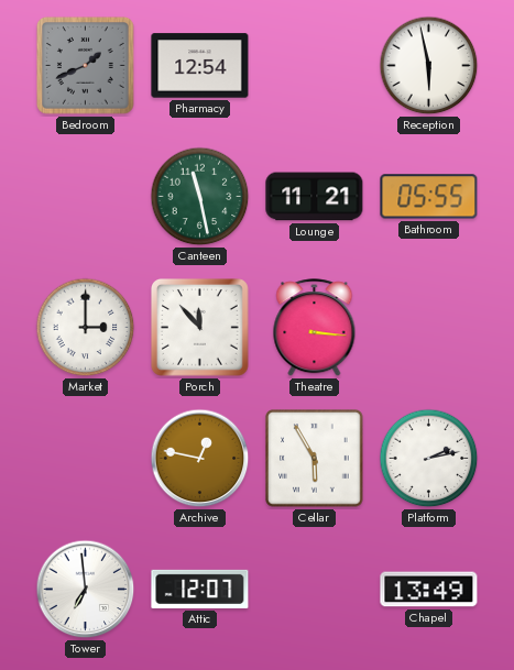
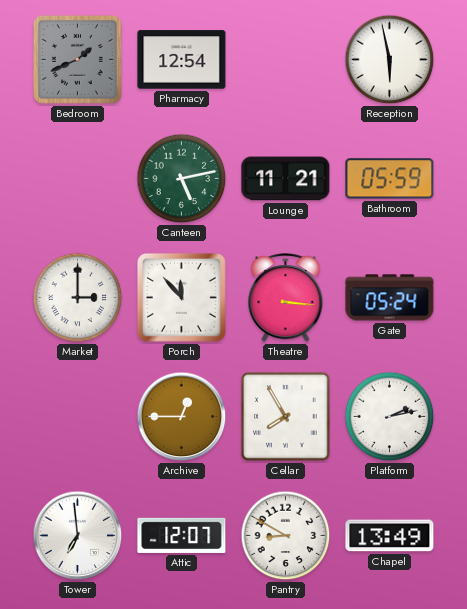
Canteen: 11:28 -> 5:13 (182, 179)
Bathroom: 05:55 -> 05:59 (390, 179)
Gate: none -> 05:24 (390, 298)
Archive: 12:47 -> 12:45 (182, 417)
Cellar: 5:55 -> 7:55 (286, 417)
Pantry: none -> 8:50 (286, 536)
